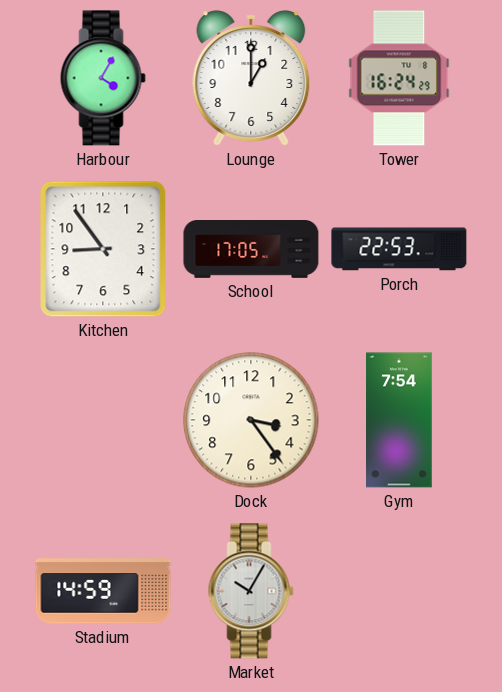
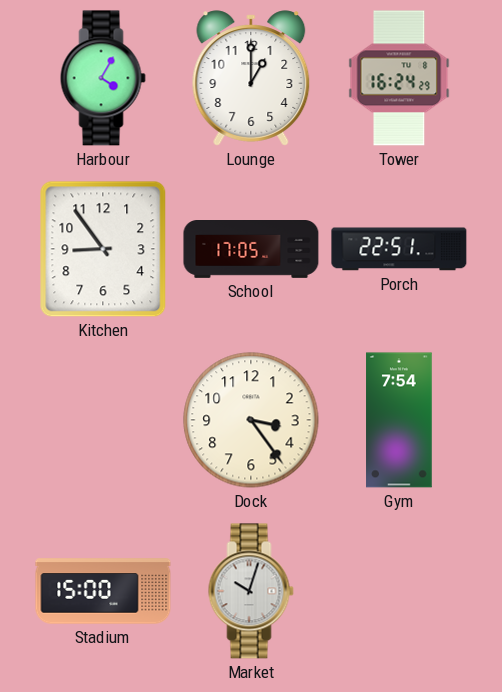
Porch: 22:53 -> 22:51 (399, 249)
Stadium: 14:59 -> 15:00 (103, 591)
Market: 10:05 -> 10:03 (251, 591)
